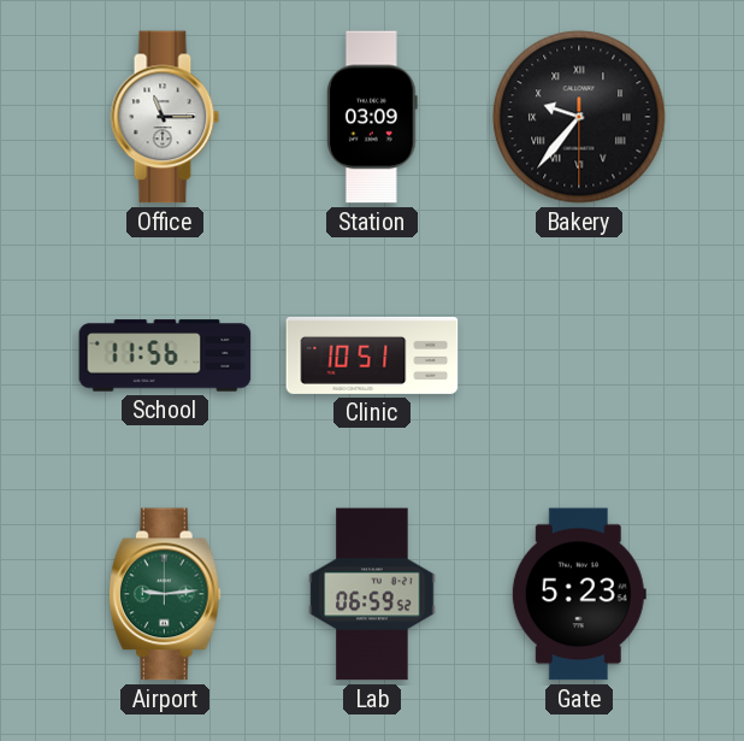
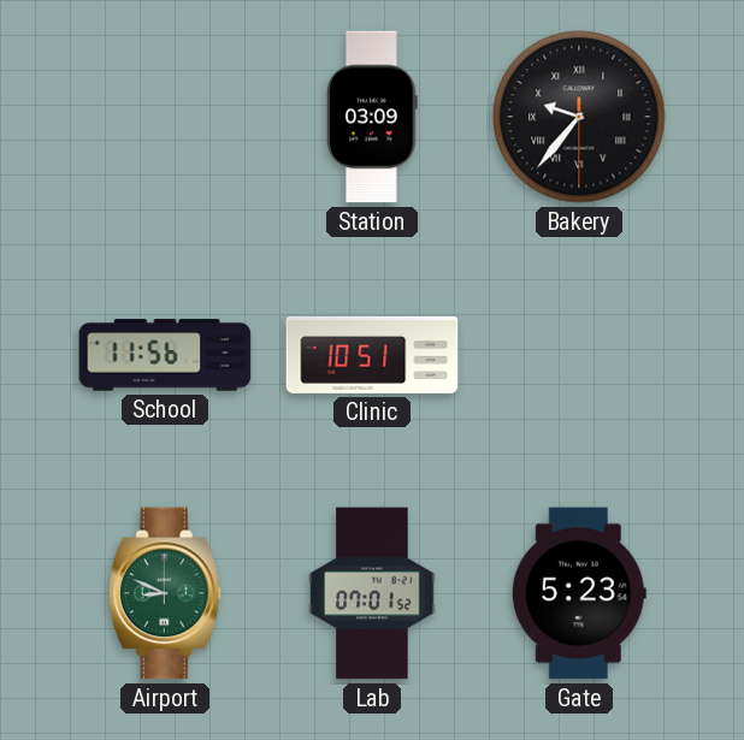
Office: 11:15 -> none (165, 117)
Airport: 9:14 -> 8:49 (165, 593)
Lab: 06:59 -> 07:01 (372, 593)
